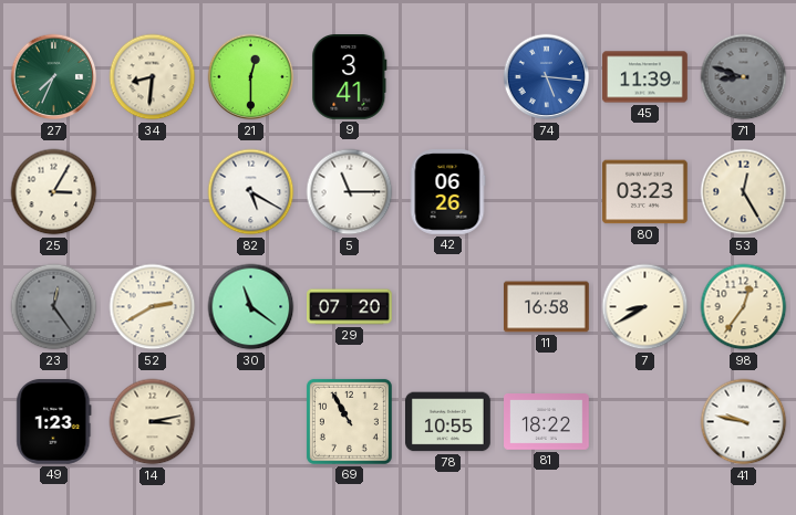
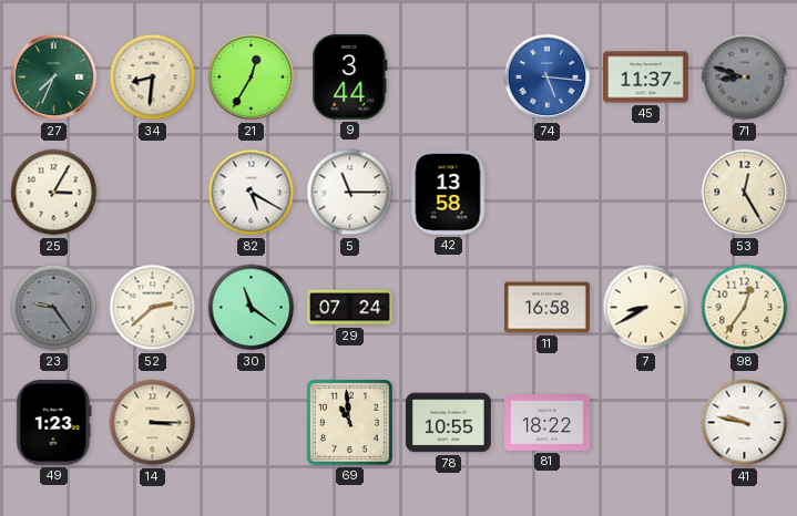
21: 12:30 -> 12:35 (252, 78)
9: 3:41 -> 3:44 (350, 78)
45: 11:39 -> 11:37 (646, 78)
42: 06:26 -> 13:58 (448, 193)
80: 03:23 -> none (645, 192)
23: 12:24 -> 9:24 (54, 308)
52: 2:40 -> 2:38 (153, 308)
29: 07:20 -> 07:24 (350, 308)
14: 3:13 -> 3:15 (153, 423)
69: 10:55 -> 10:59 (349, 422)
